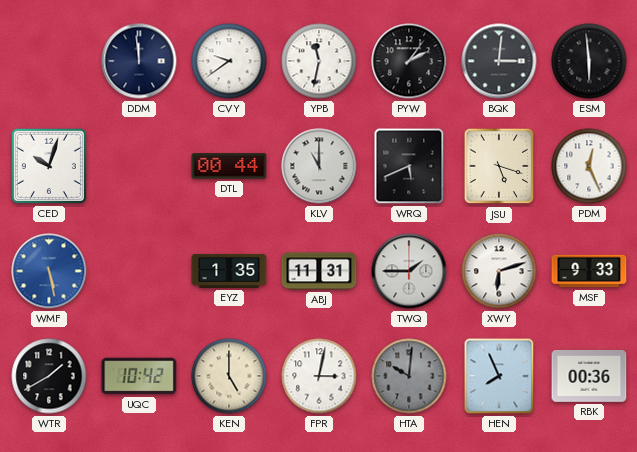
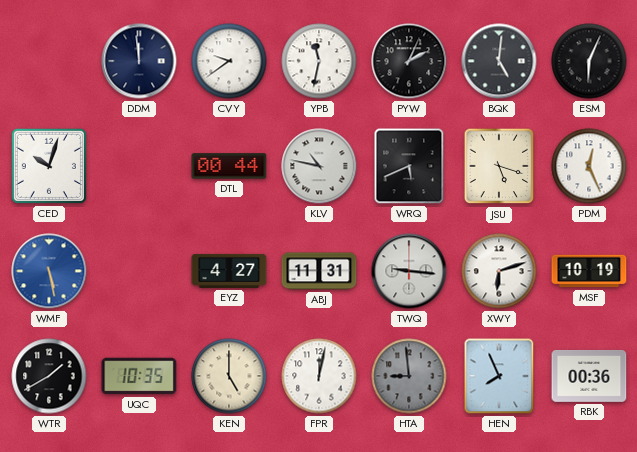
PYW: 2:06 -> 2:04 (409, 61)
BQK: 3:01 -> 5:01 (499, 61)
ESM: 5:59 -> 6:04 (589, 61)
KLV: 11:00 -> 10:47 (319, 166)
EYZ: 1:35 -> 4:27 (229, 271)
TWQ: 1:45 -> 9:16 (409, 271)
MSF: 9:33 -> 10:19 (589, 271)
UQC: 10:42 -> 10:35 (139, 376)
FPR: 3:02 -> 12:02 (319, 376)
HTA: 10:01 -> 8:59 (409, 376)
